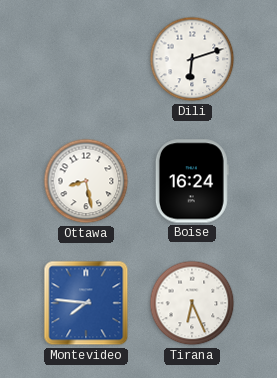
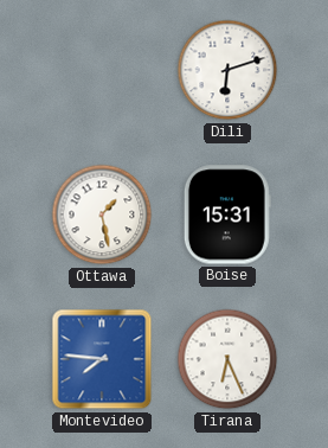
Ottawa: 8:28 -> 1:28 (102, 215)
Boise: 16:24 -> 15:31 (227, 215)
